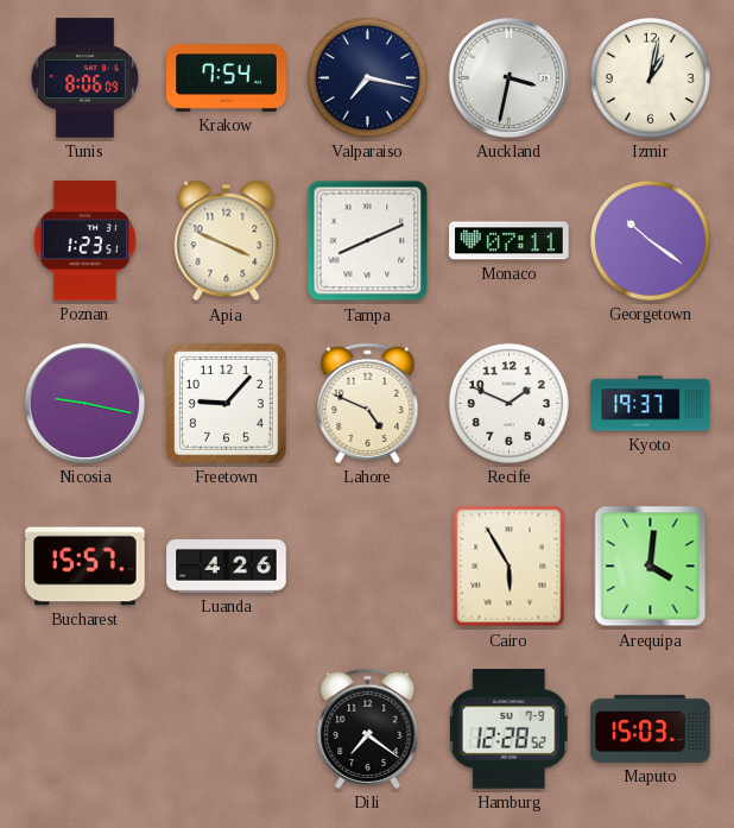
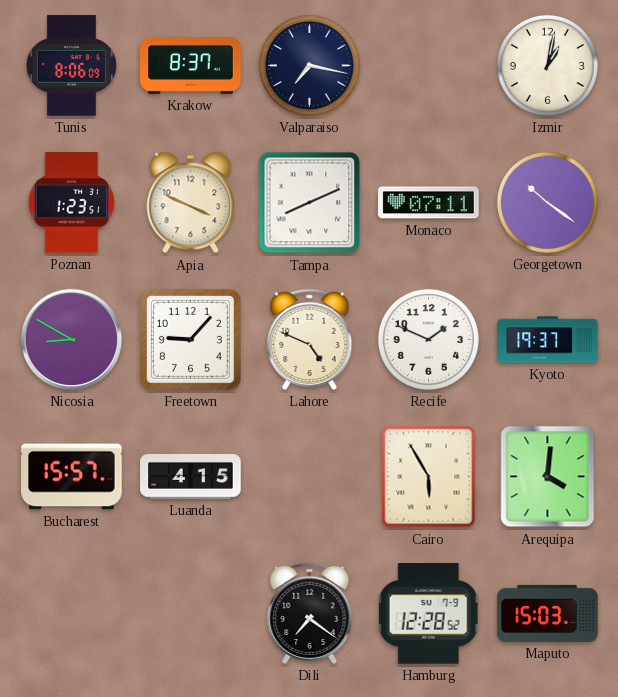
Krakow: 7:54 -> 8:37 (191, 66)
Auckland: 3:32 -> none (508, 77)
Nicosia: 9:17 -> 8:50 (71, 339)
Luanda: 4:26 -> 4:15 (191, 477)
